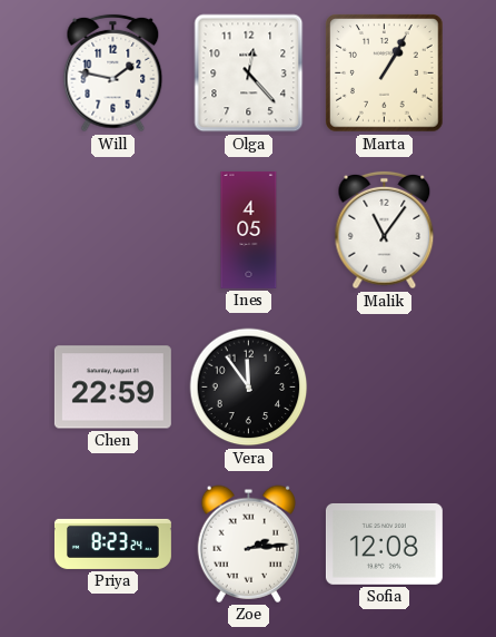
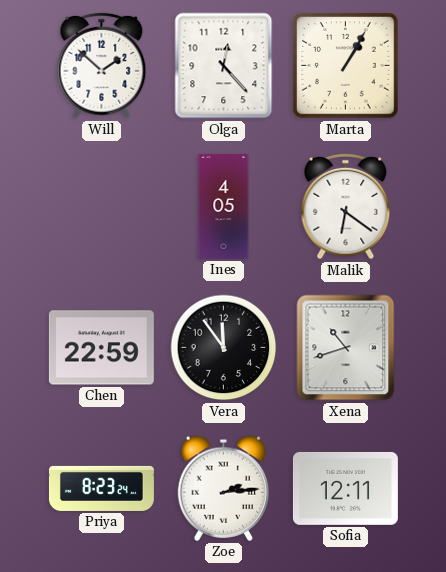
Will: 1:47 -> 1:52 (102, 66)
Malik: 11:06 -> 6:21 (346, 207)
Xena: none -> 10:42 (346, 348)
Sofia: 12:08 -> 12:11 (345, 488)
